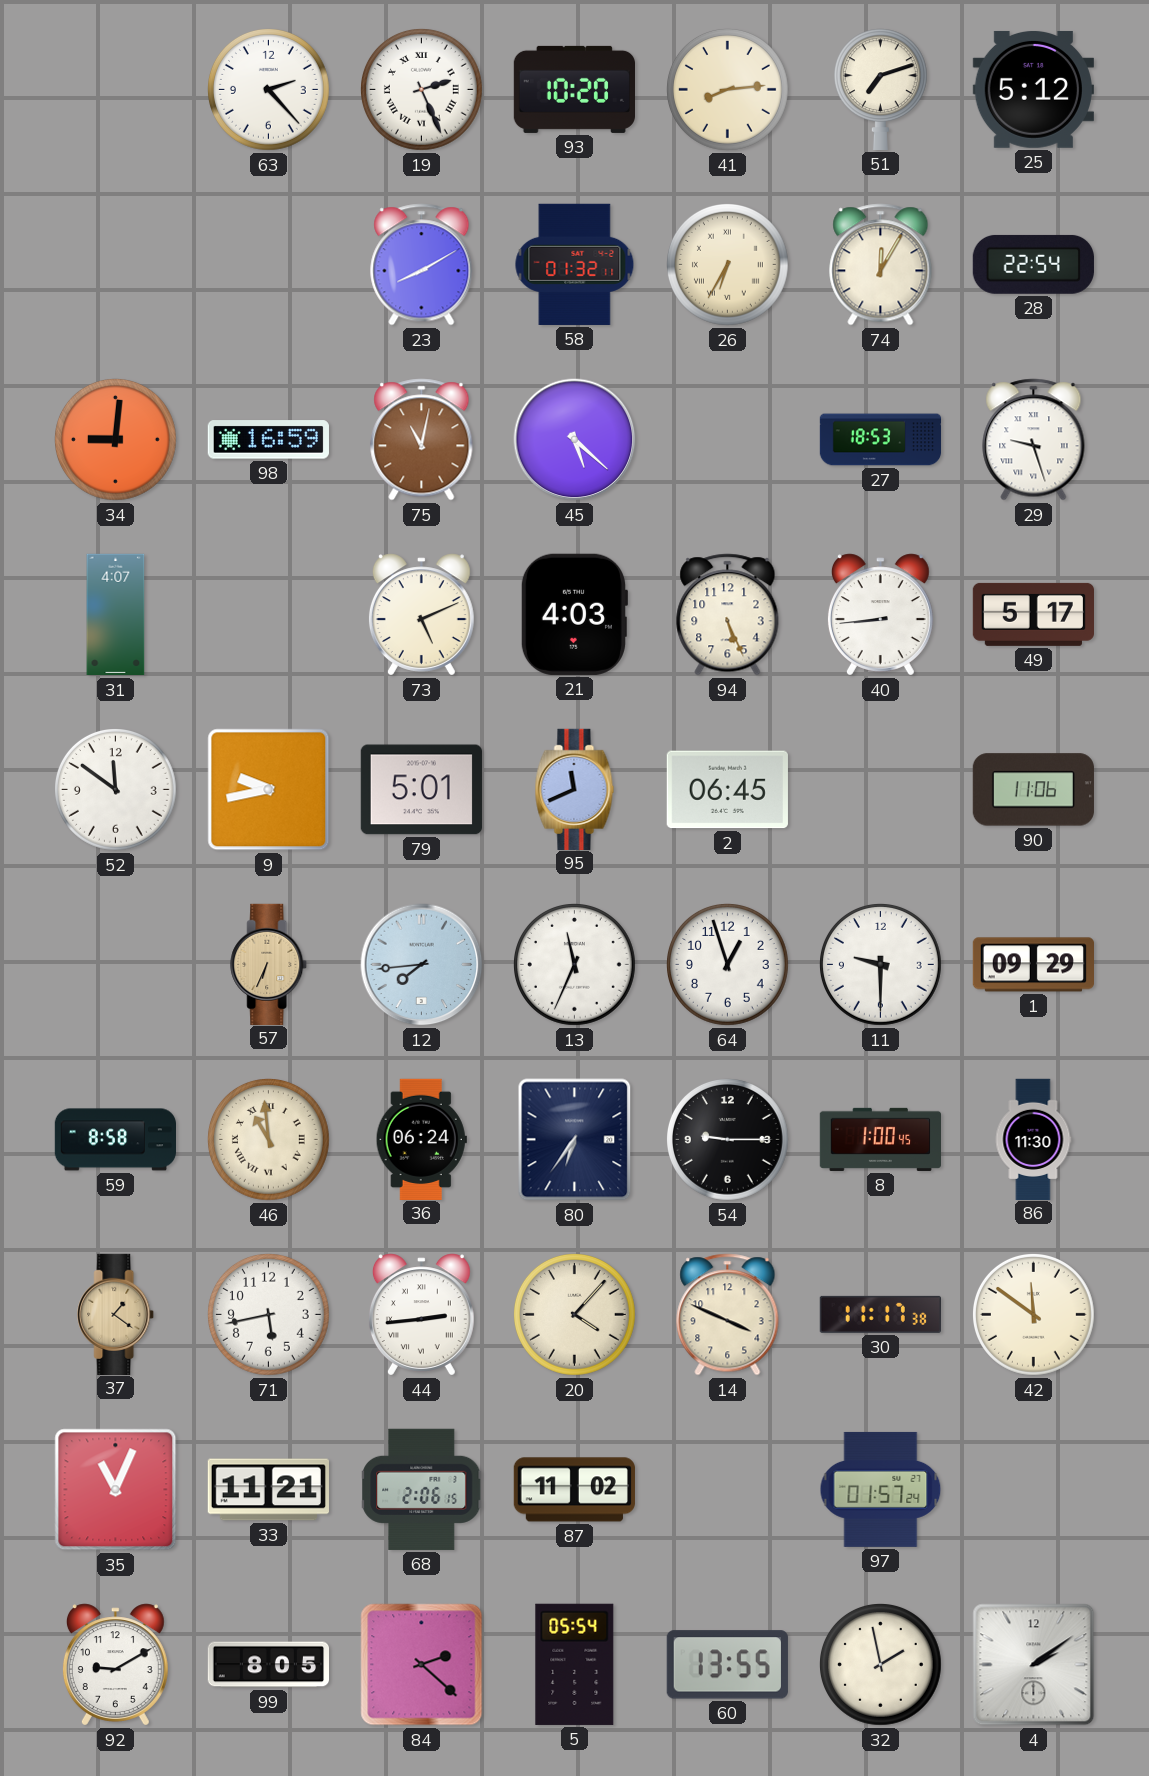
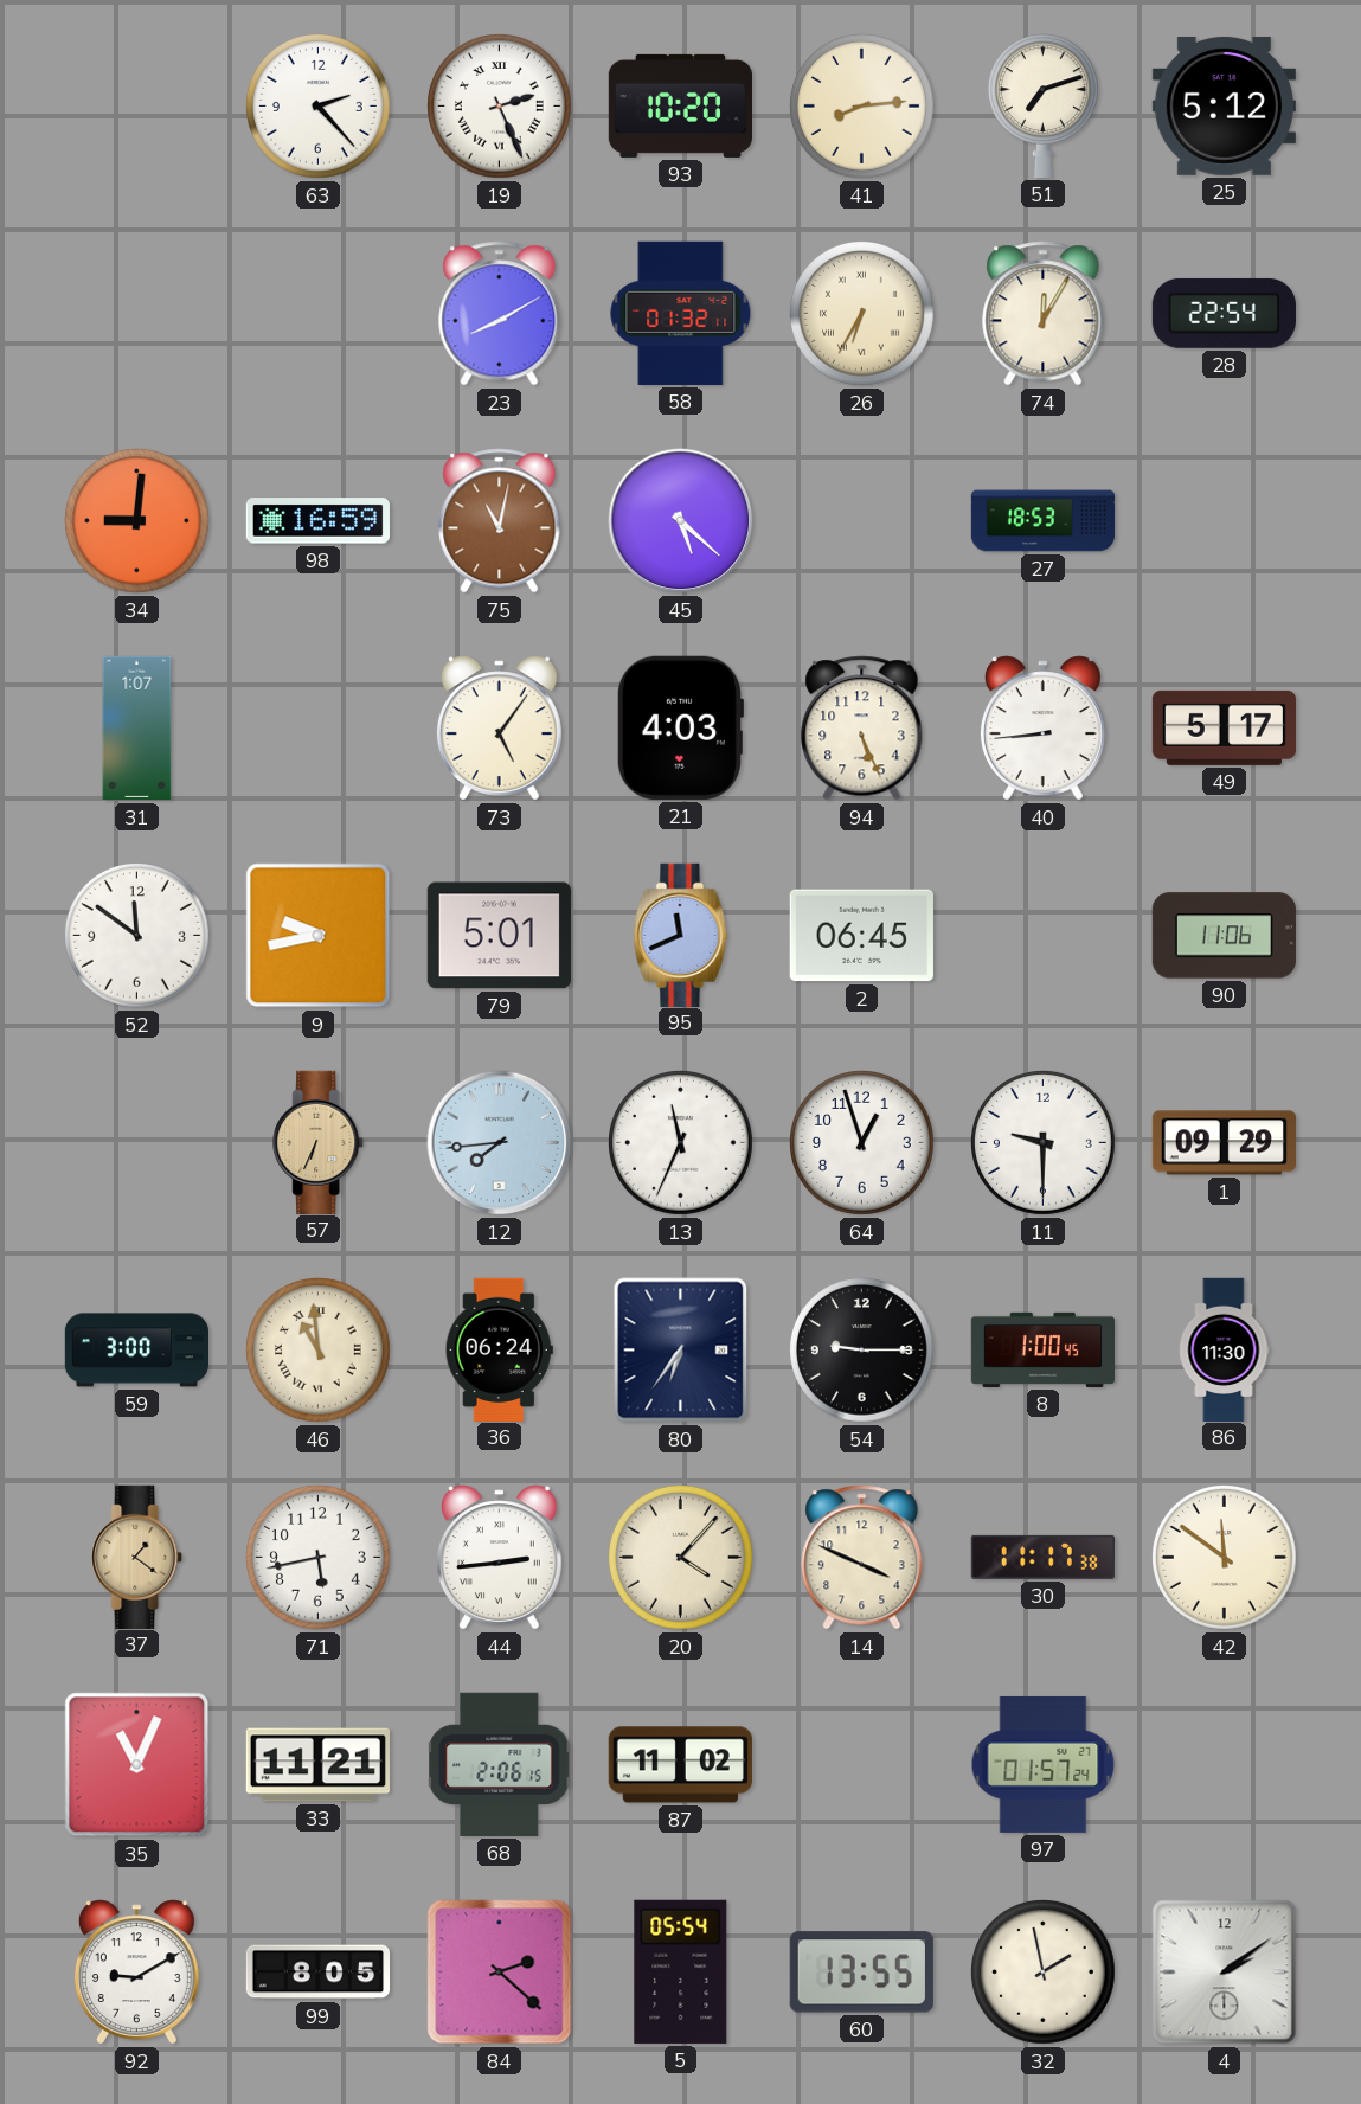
29: 9:27 -> none (1034, 440)
31: 4:07 -> 1:07 (137, 729)
73: 5:11 -> 5:06 (499, 729)
59: 8:58 -> 3:00 (136, 1351)
